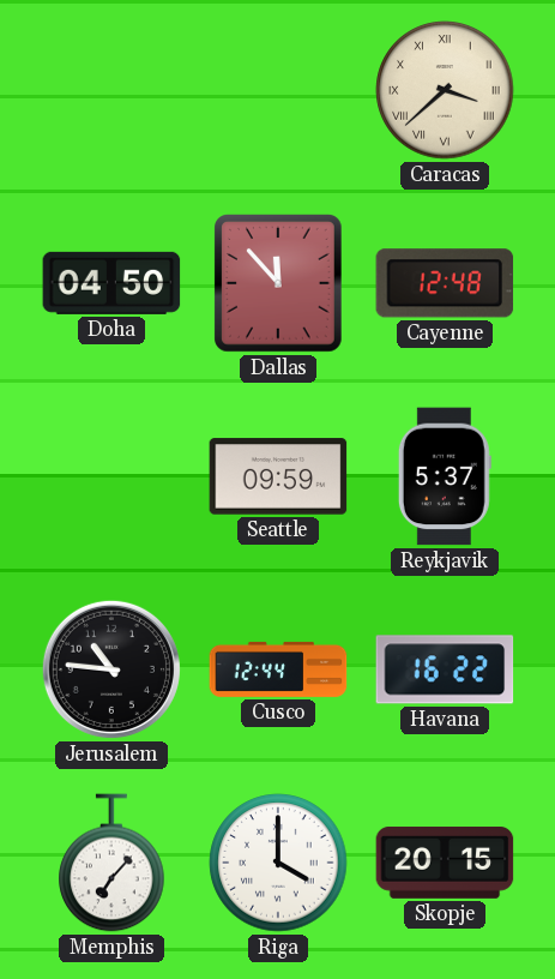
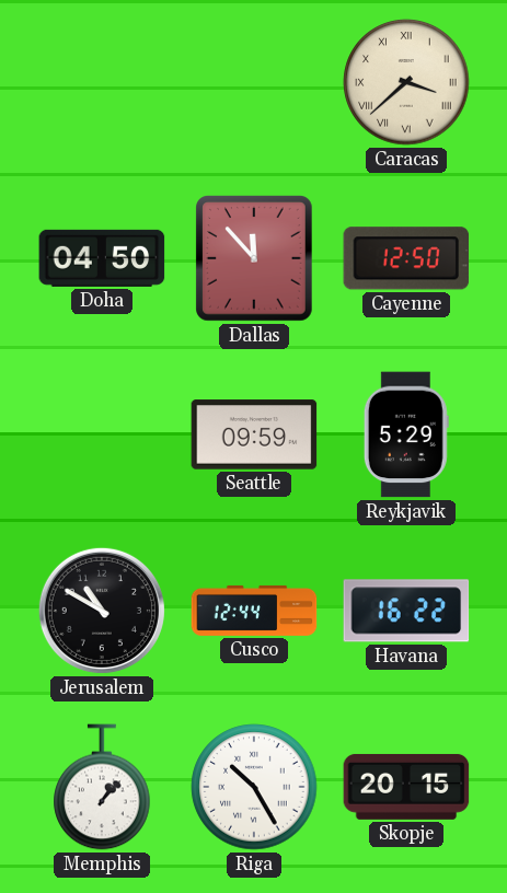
Cayenne: 12:48 -> 12:50 (406, 258)
Reykjavik: 5:37 -> 5:29 (406, 434)
Jerusalem: 10:46 -> 10:50 (102, 611)
Memphis: 7:07 -> 1:07 (102, 787)
Riga: 4:00 -> 10:25 (254, 787)
